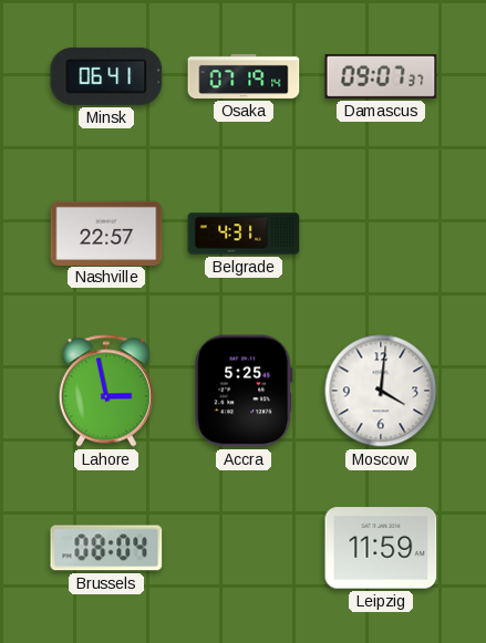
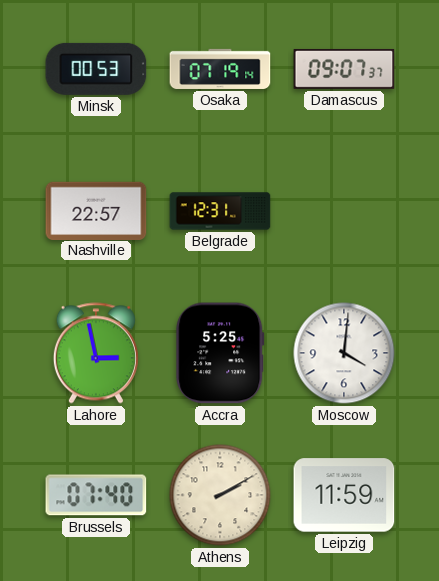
Minsk: 06:41 -> 00:53 (96, 69)
Belgrade: 4:31 -> 12:31 (220, 211)
Brussels: 08:04 -> 07:40 (96, 495)
Athens: none -> 2:10 (220, 495)
